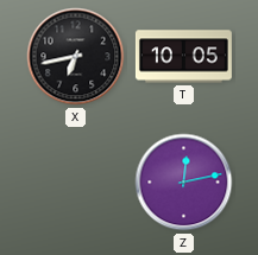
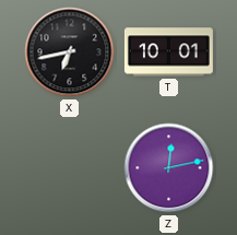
T: 10:05 -> 10:01 (168, 52)
